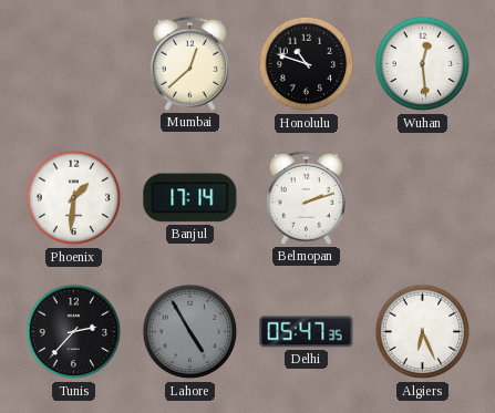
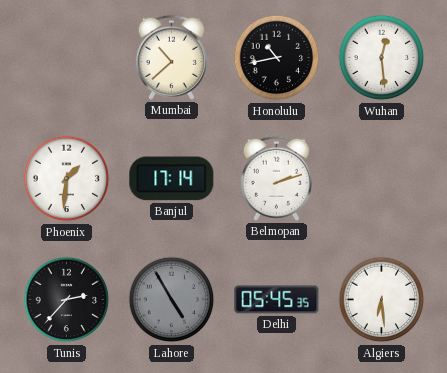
Mumbai: 12:38 -> 10:38 (171, 57)
Honolulu: 10:48 -> 10:43 (277, 58)
Delhi: 05:47 -> 05:45 (277, 300)
Algiers: 6:26 -> 6:29 (382, 300)
